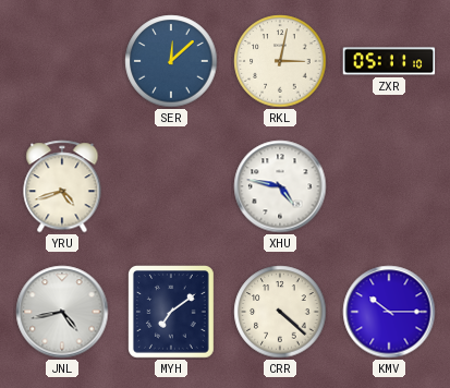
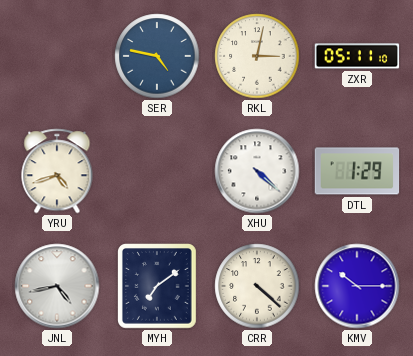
SER: 12:08 -> 4:47 (157, 56)
XHU: 4:47 -> 4:22 (257, 171)
DTL: none -> 1:29 (357, 171)
